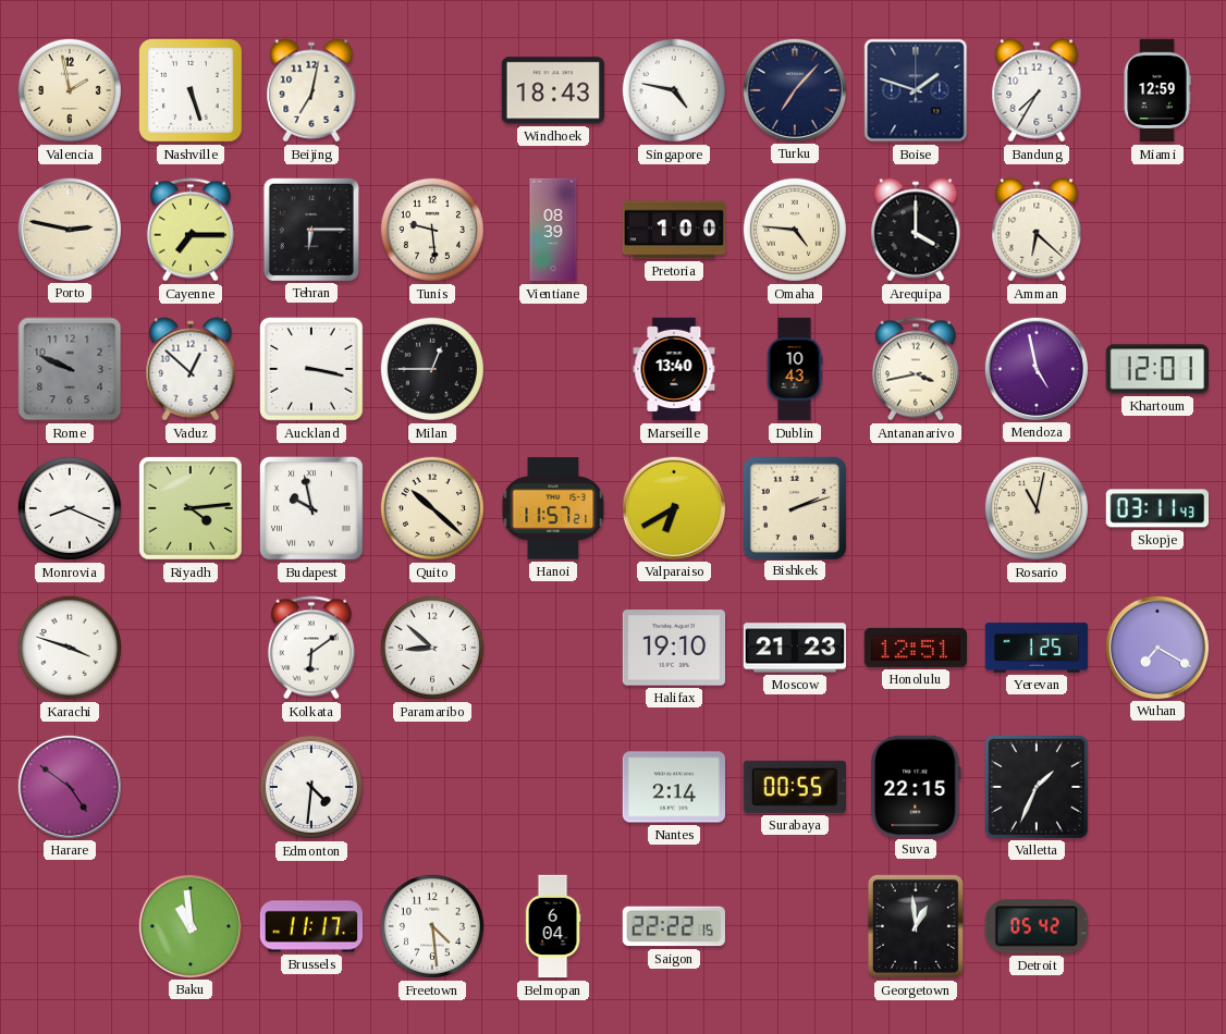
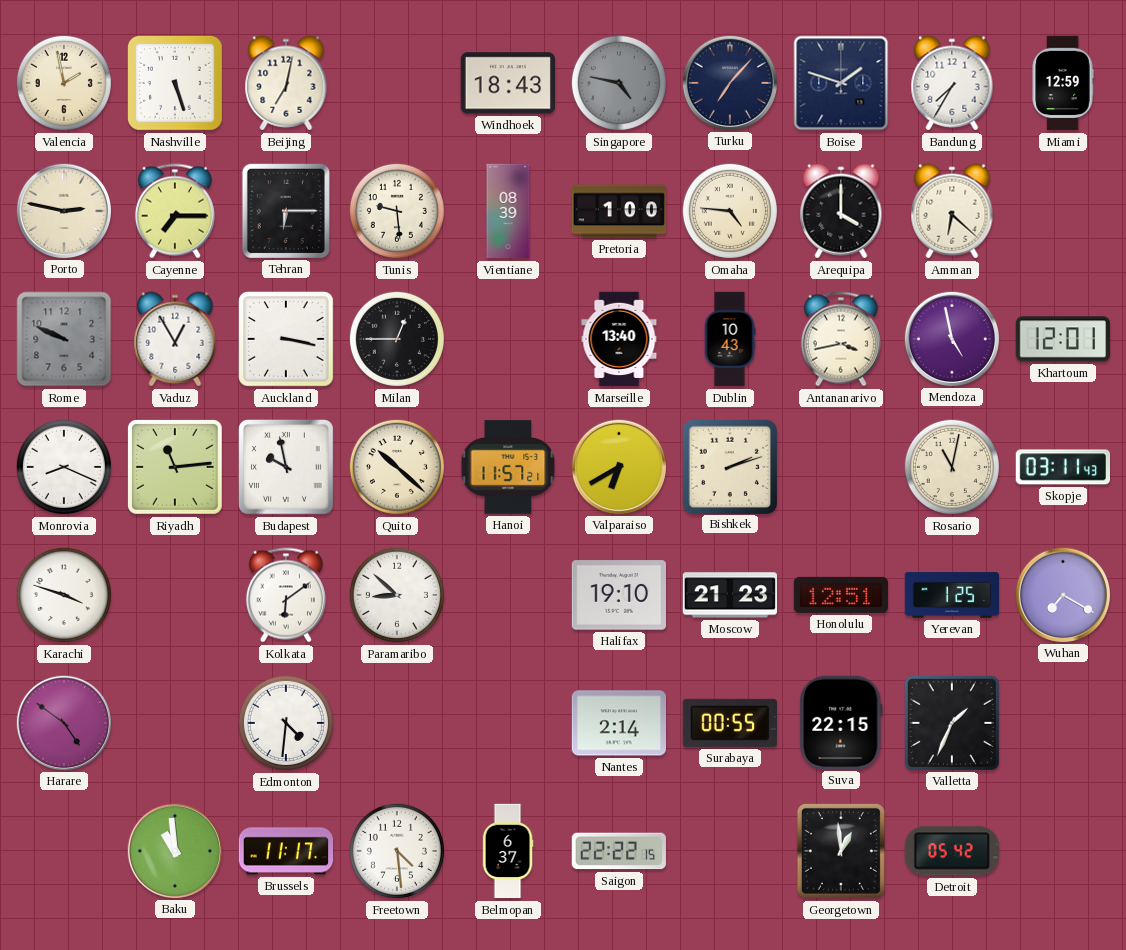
Singapore dial: white -> grey (619, 83)
Vaduz: 12:52 -> 12:55 (175, 339)
Riyadh: 4:14 -> 11:14 (176, 468)
Belmopan: 6:04 -> 6:37 (508, 851)
